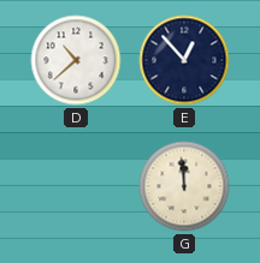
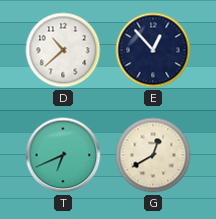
T: none -> 6:41 (63, 155)
G: 11:59 -> 12:40 (153, 155)
